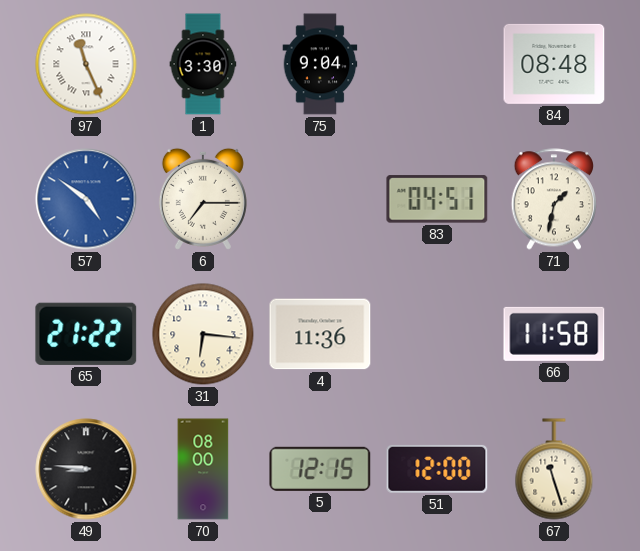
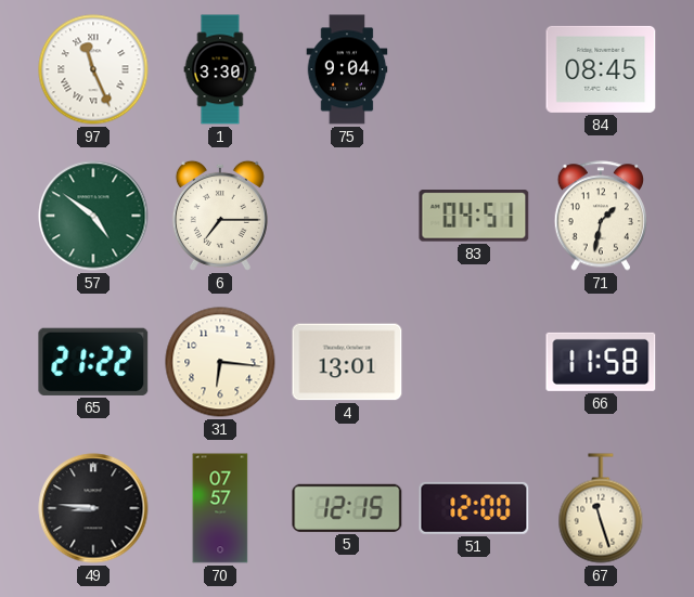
84: 08:48 -> 08:45 (601, 69)
57 dial: blue -> green (93, 216)
4: 11:36 -> 13:01 (347, 362)
70: 08:00 -> 07:57 (220, 508)
